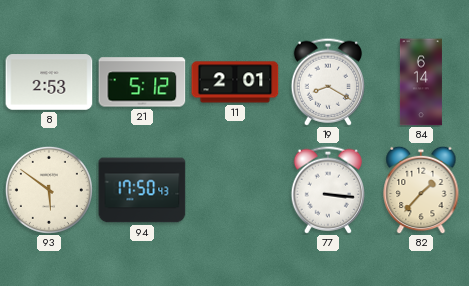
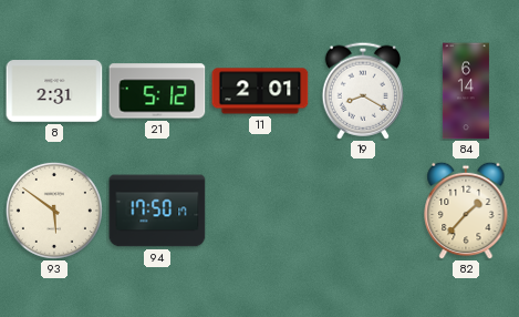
8: 2:53 -> 2:31 (54, 91)
94: 17:50:43 -> 17:50:17 (157, 211)
77: 3:16 -> none (327, 190)
